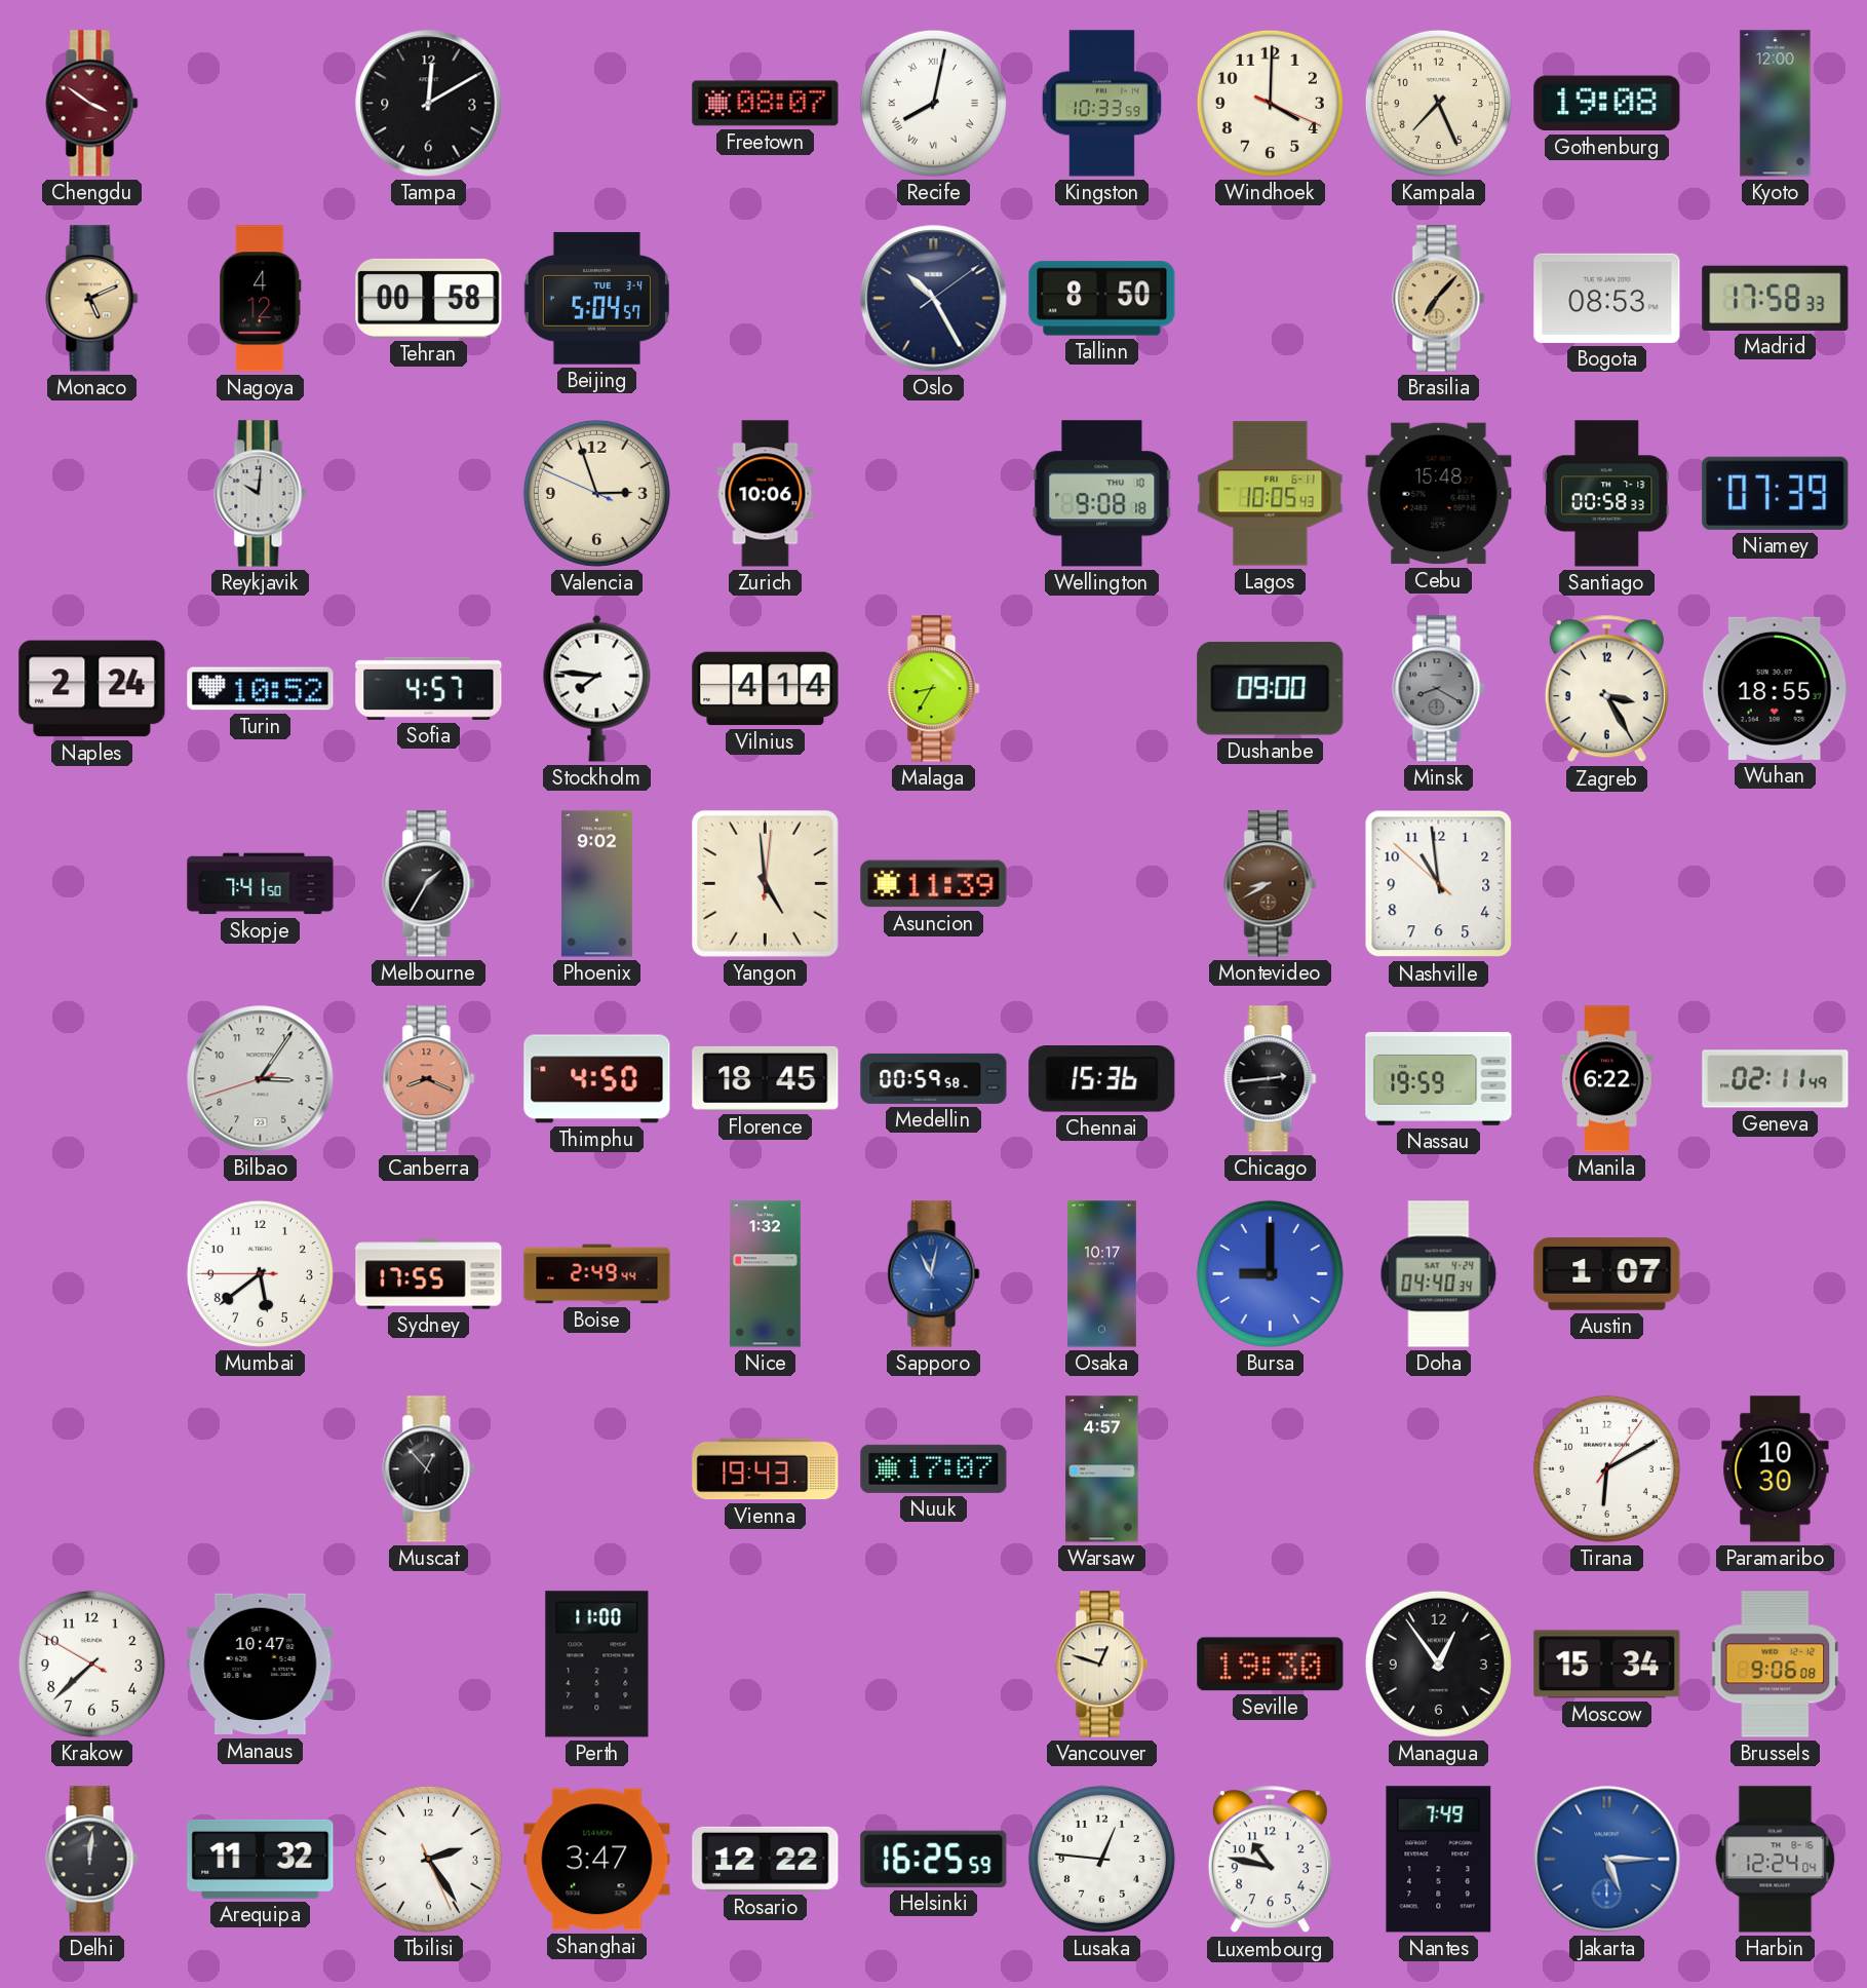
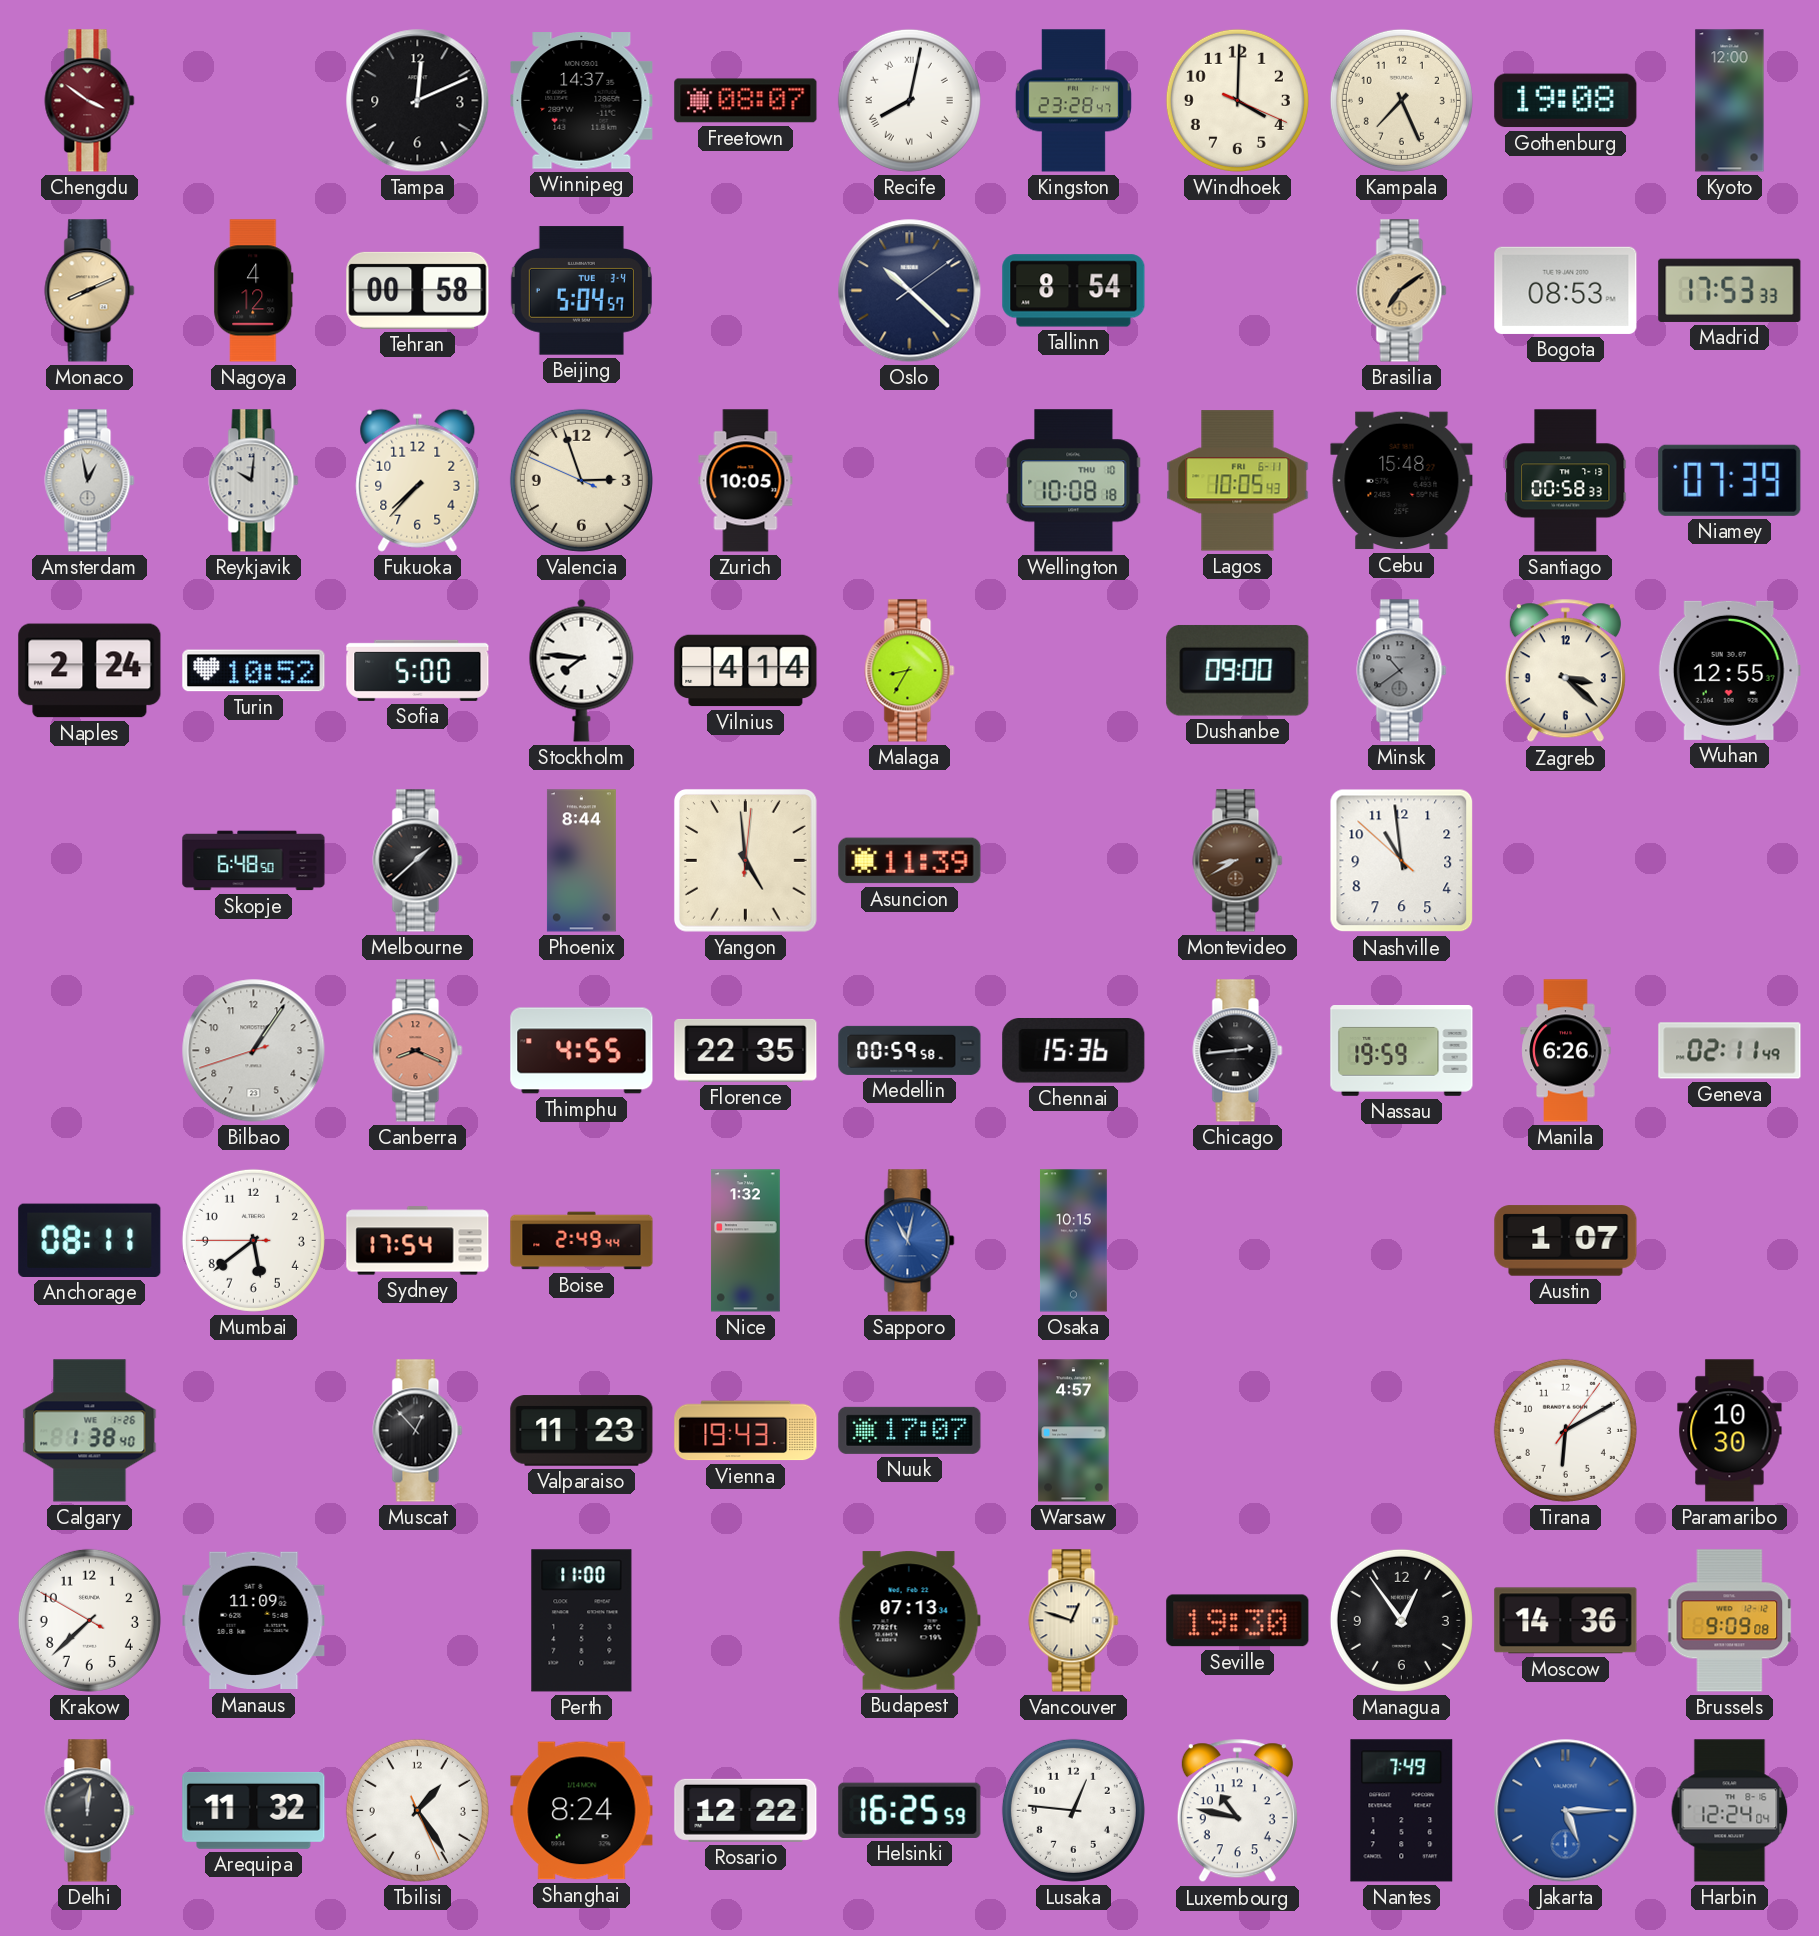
Tampa: 12:10 -> 12:11 (418, 101)
Winnipeg: none -> 14:37 (582, 101)
Kingston: 10:33 -> 23:28 (1073, 101)
Monaco: 5:11 -> 8:11 (90, 291)
Oslo: 10:25 -> 10:22 (910, 291)
Tallinn: 8:50 -> 8:54 (1074, 291)
Brasilia: 7:07 -> 7:09 (1402, 291)
Madrid: 17:58 -> 17:53 (1730, 290)
Amsterdam: none -> 12:58 (90, 481)
Fukuoka: none -> 7:37 (418, 480)
Zurich: 10:06 -> 10:05 (746, 481)
Wellington: 9:08 -> 10:08 (1074, 481)
Sofia: 4:57 -> 5:00 (418, 670)
Minsk: 8:20 -> 10:39 (1402, 671)
Zagreb: 3:25 -> 3:22 (1565, 671)
Wuhan: 18:55 -> 12:55 (1729, 670)
Skopje: 7:41 -> 6:48 (254, 861)
Melbourne: 1:35 -> 1:38 (418, 861)
Phoenix: 9:02 -> 8:44 (581, 861)
Bilbao: 3:05 -> 1:05 (254, 1051)
Thimphu: 4:50 -> 4:55 (582, 1051)
Florence: 18:45 -> 22:35 (746, 1050)
Manila: 6:22 -> 6:26 (1566, 1051)
Anchorage: none -> 08:11 (90, 1240)
Sydney: 17:55 -> 17:54 (418, 1241)
Osaka: 10:17 -> 10:15 (1073, 1241)
Bursa: 9:00 -> none (1270, 1273)
Doha: 04:40 -> none (1439, 1274)
Calgary: none -> 1:38 (90, 1431)
Valparaiso: none -> 11:23 (582, 1431)
Manaus: 10:47 -> 11:09 (254, 1621)
Budapest: none -> 07:13 (909, 1621)
Moscow: 15:34 -> 14:36 (1566, 1621)
Brussels: 9:06 -> 9:09 (1730, 1621)
Tbilisi: 2:24 -> 1:24 (417, 1810)
Shanghai: 3:47 -> 8:24 (582, 1811)
